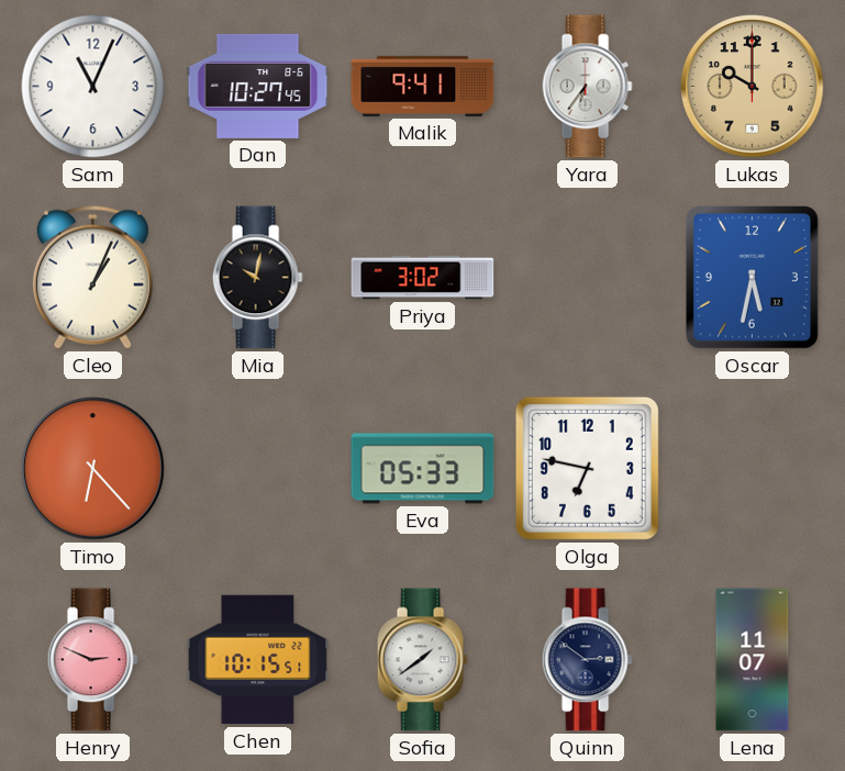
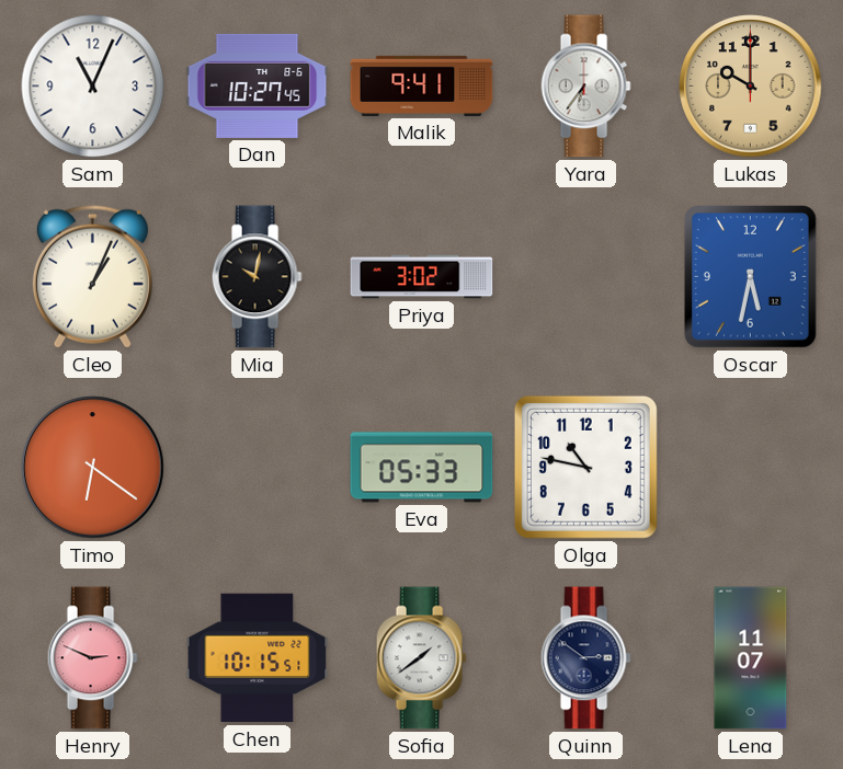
Timo: 6:23 -> 6:21 (93, 468)
Olga: 6:47 -> 10:47 (585, 467)
